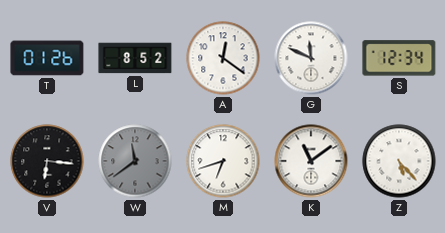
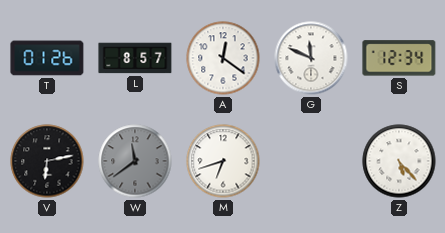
L: 8:52 -> 8:57 (135, 58)
V: 6:16 -> 6:13 (47, 161)
K: 11:09 -> none (311, 161)
